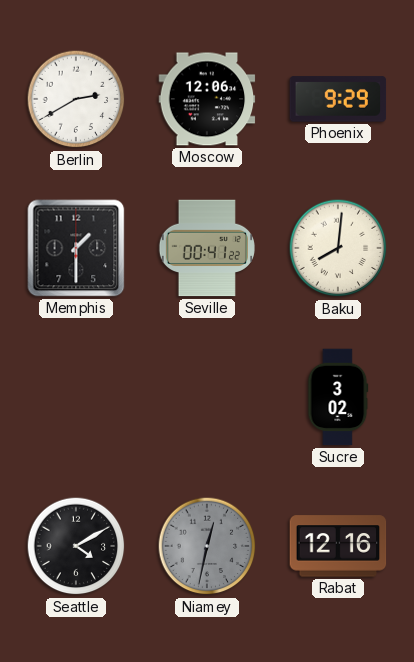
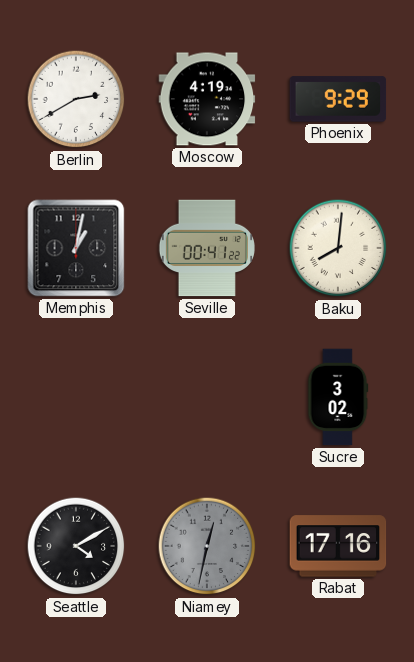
Moscow: 12:06 -> 4:19 (207, 99)
Memphis: 1:30 -> 1:02 (76, 248)
Rabat: 12:16 -> 17:16 (338, 546)
